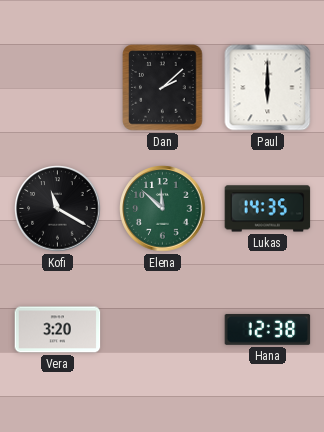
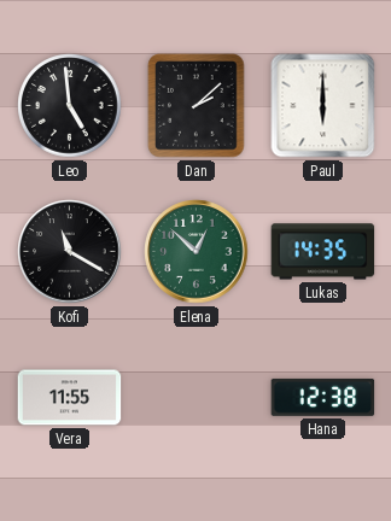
Leo: none -> 4:59 (70, 106)
Elena: 11:52 -> 12:52 (197, 252)
Vera: 3:20 -> 11:55 (70, 398)
